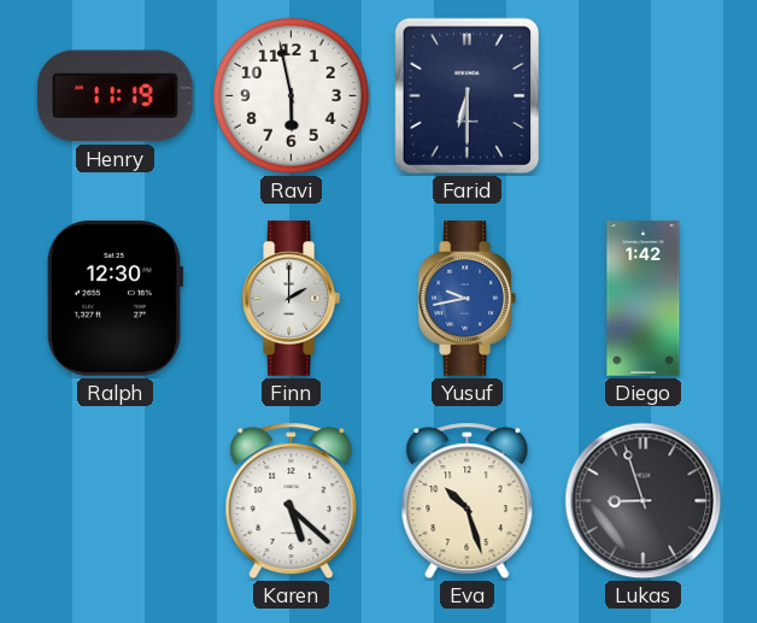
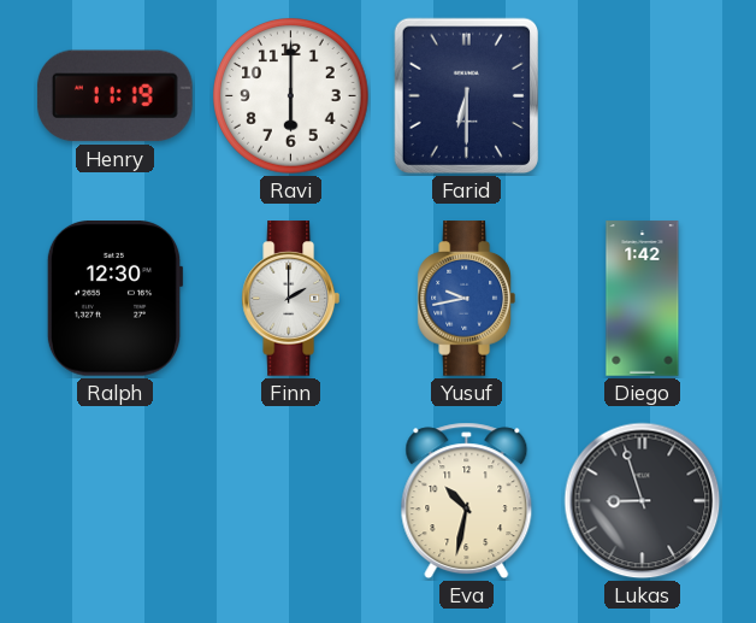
Ravi: 5:58 -> 6:00 (291, 96)
Karen: 5:22 -> none (292, 501)
Eva: 10:27 -> 10:32 (467, 501)
